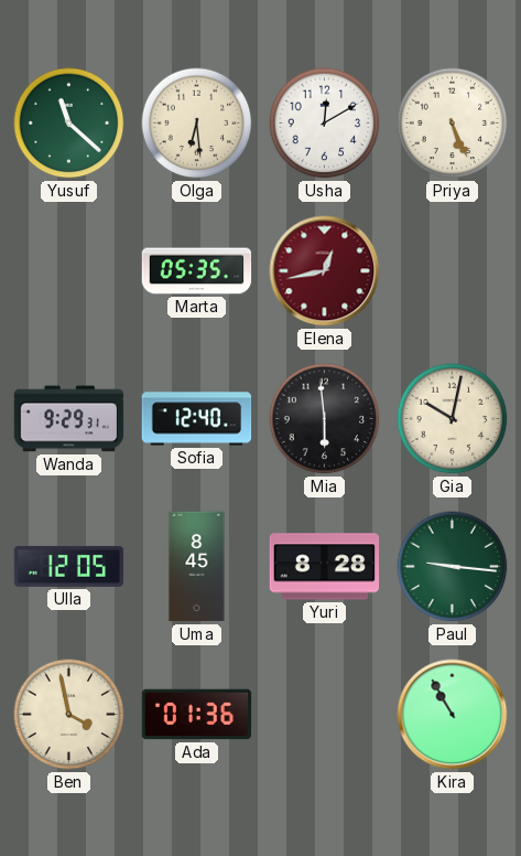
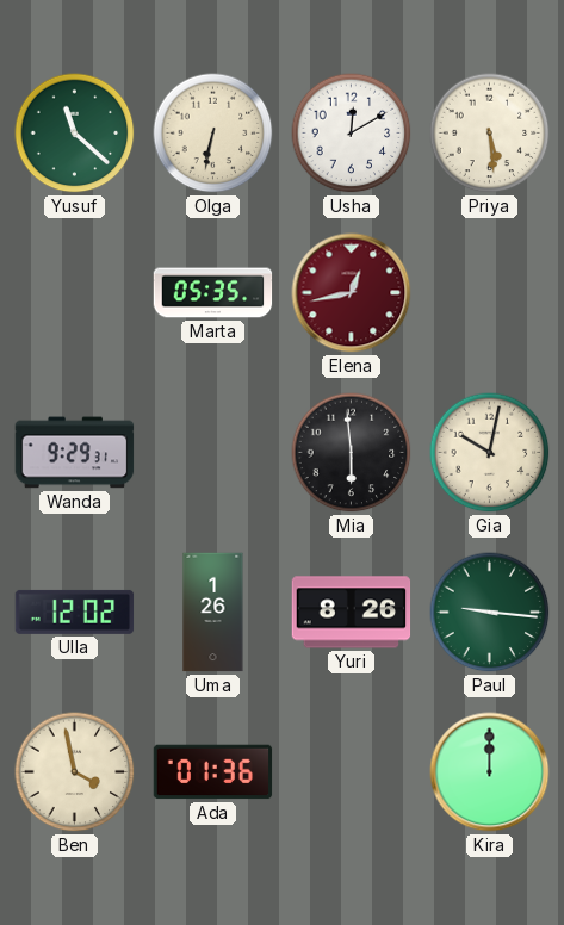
Olga: 6:29 -> 6:32 (213, 134)
Priya: 5:26 -> 5:29 (490, 134)
Sofia: 12:40 -> none (197, 419)
Ulla: 12:05 -> 12:02 (75, 612)
Uma: 8:45 -> 1:26 (213, 613)
Yuri: 8:28 -> 8:26 (352, 613)
Kira: 10:55 -> 12:00 (490, 772)
